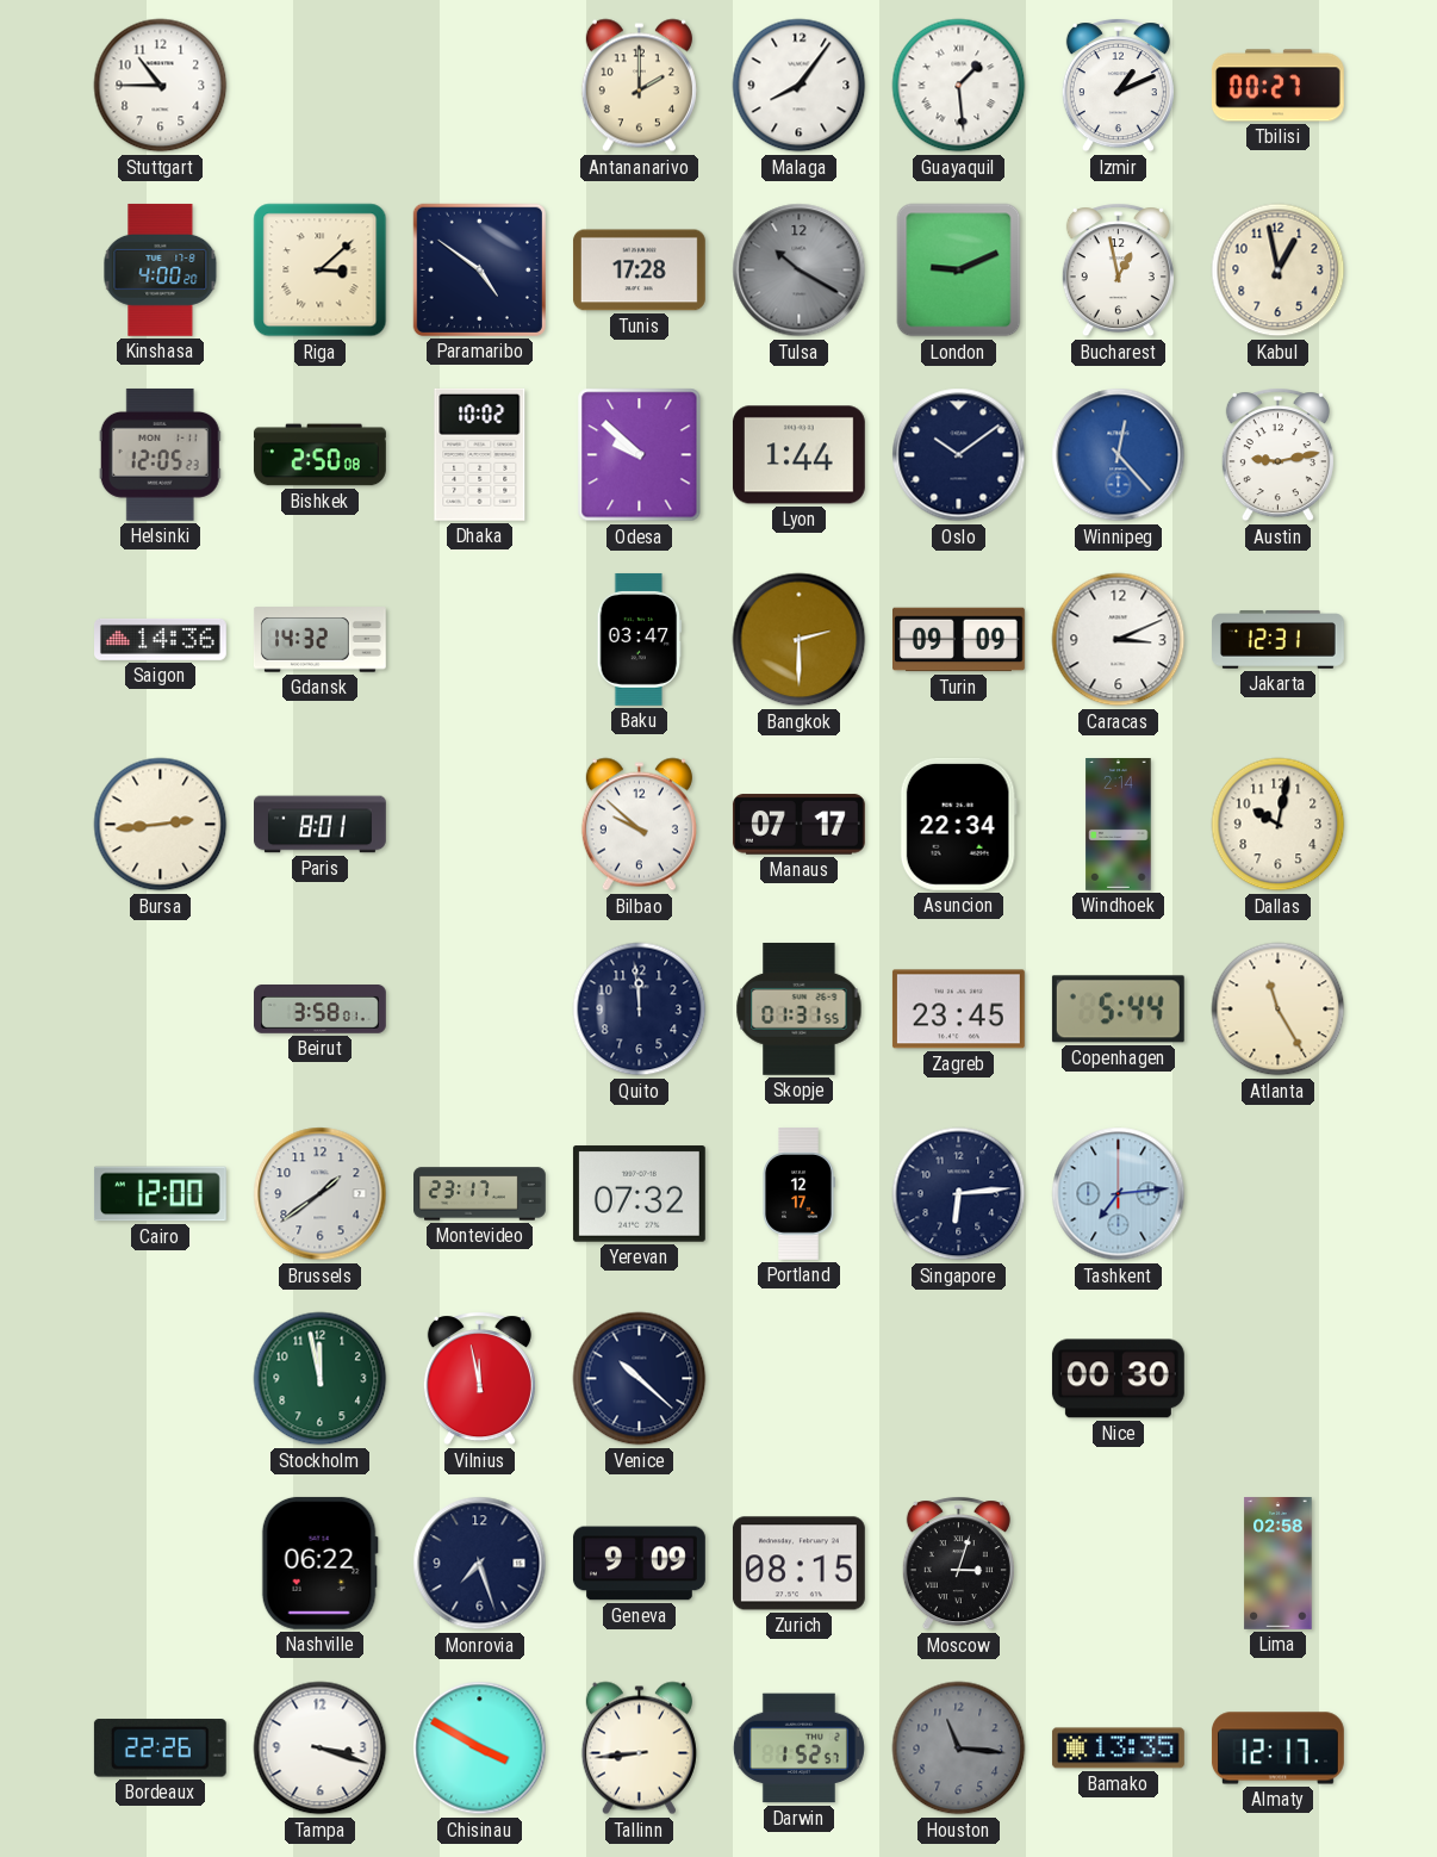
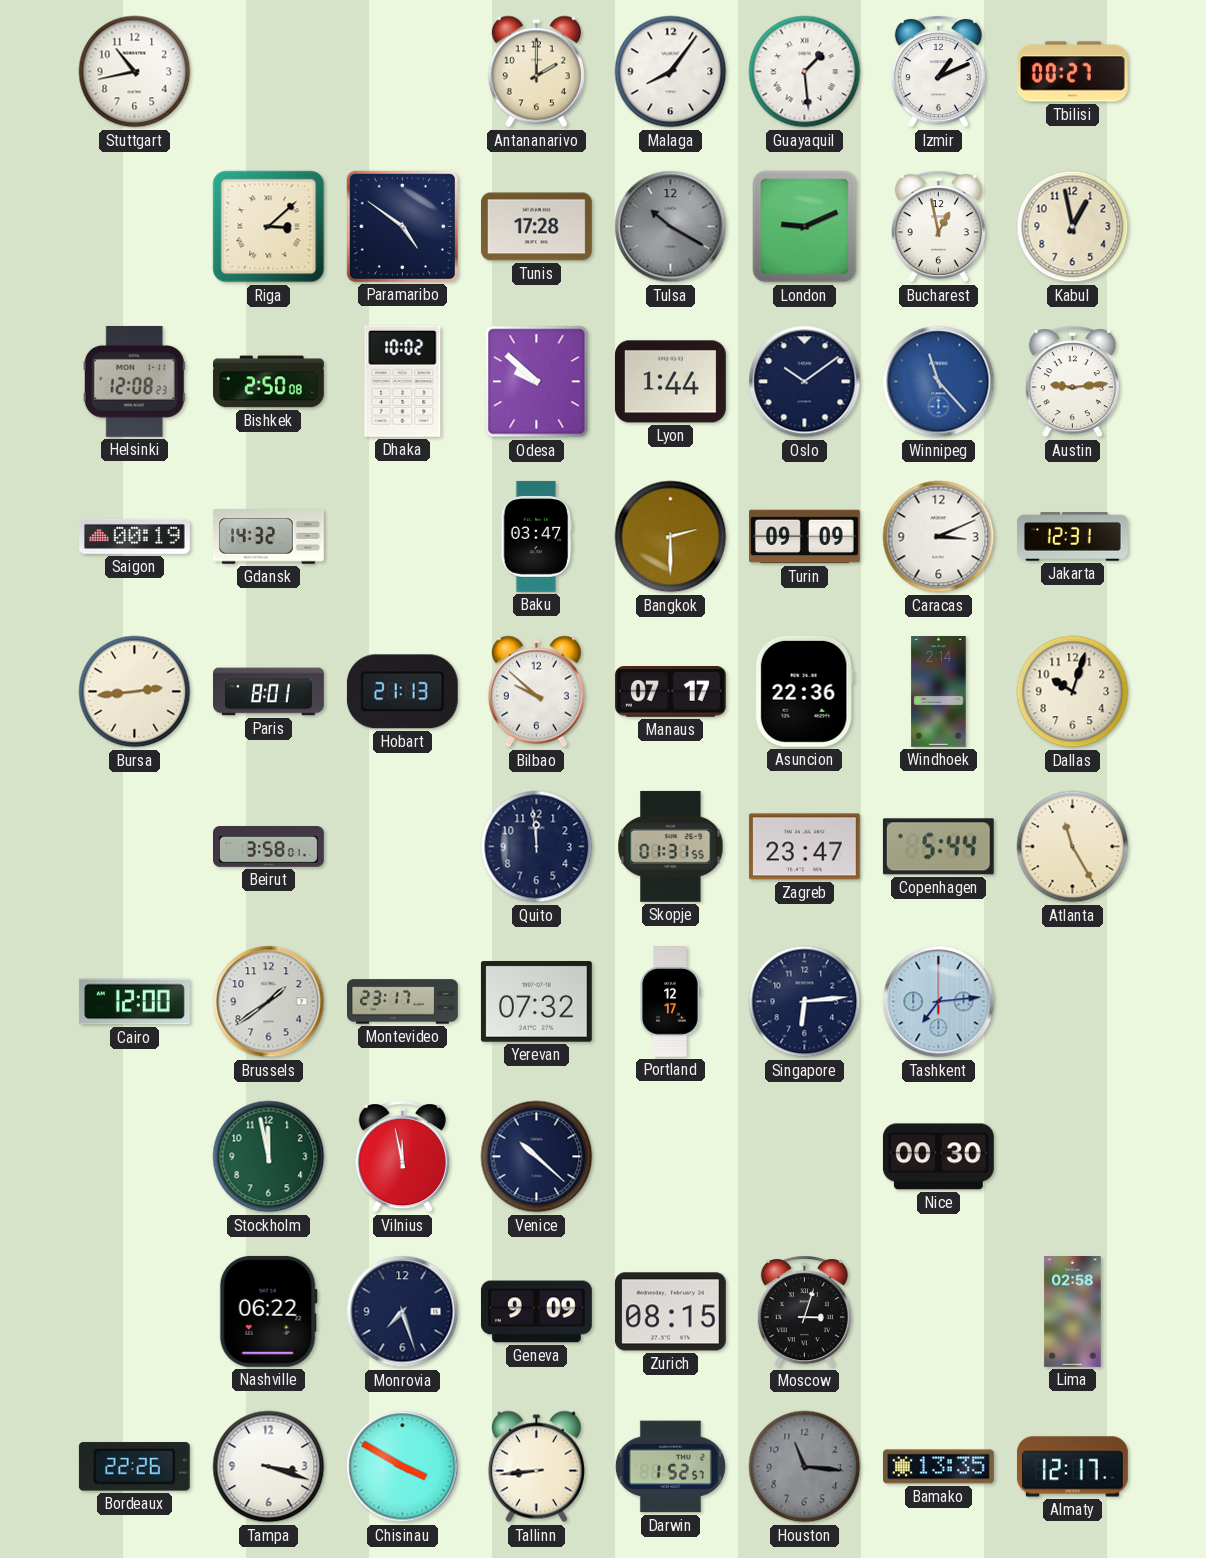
Stuttgart: 10:45 -> 10:43 (135, 72)
Kinshasa: 4:00 -> none (161, 269)
Helsinki: 12:05 -> 12:08 (134, 381)
Winnipeg: 12:23 -> 11:23 (939, 382)
Austin: 9:13 -> 9:14 (1072, 382)
Saigon: 14:36 -> 00:19 (135, 536)
Hobart: none -> 21:13 (402, 692)
Asuncion: 22:34 -> 22:36 (804, 691)
Dallas: 10:02 -> 10:03 (1073, 692)
Zagreb: 23:45 -> 23:47 (804, 847)
